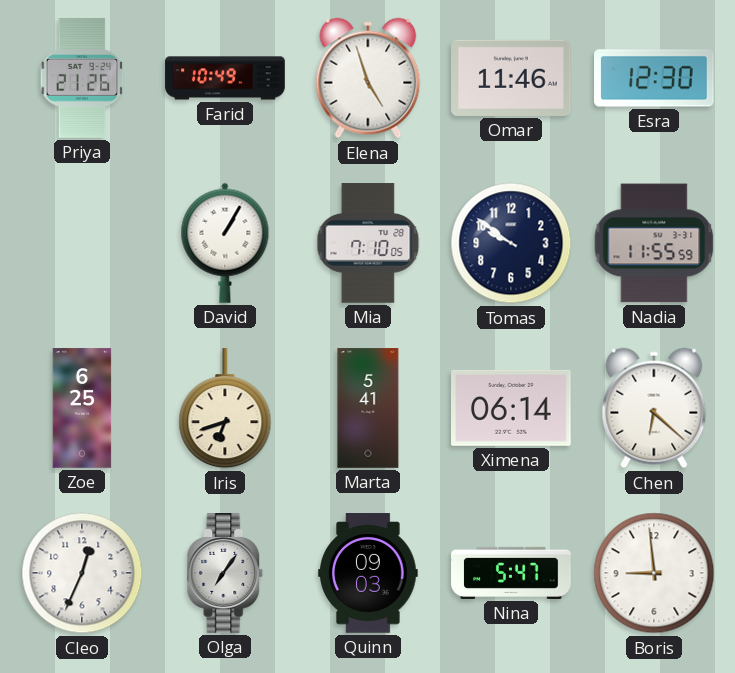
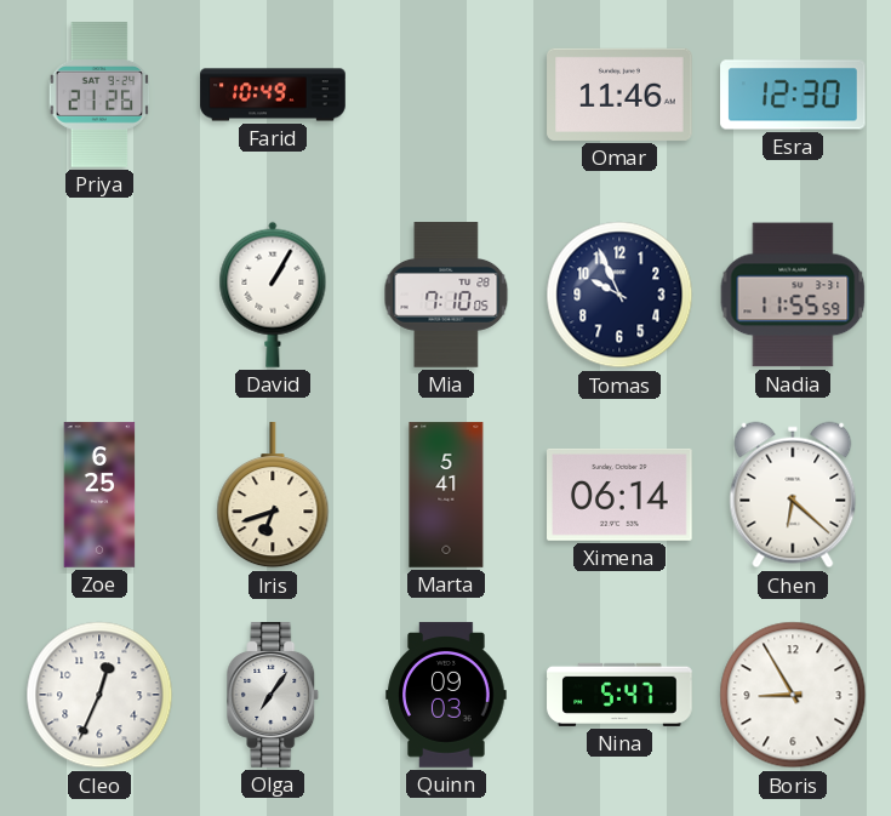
Elena: 4:57 -> none (368, 78)
Tomas: 9:51 -> 9:56 (619, 295)
Boris: 8:59 -> 8:55 (793, 695)
